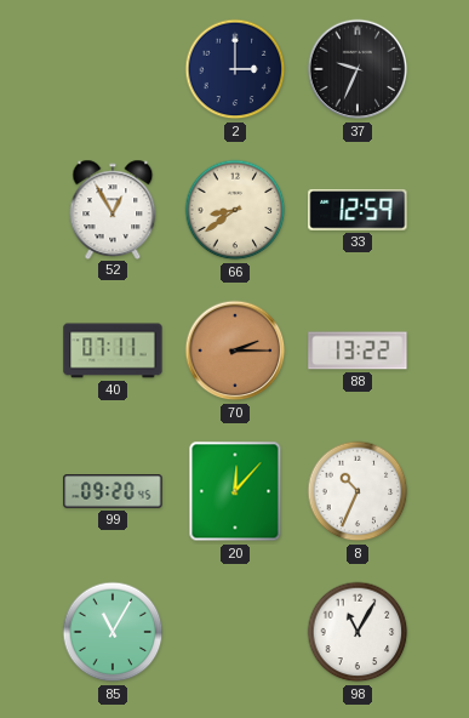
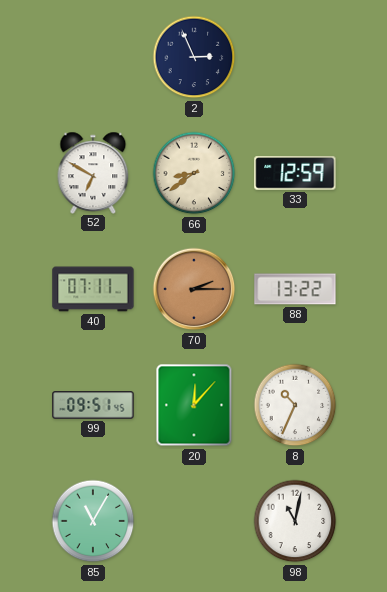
2: 3:00 -> 2:56 (194, 57)
37: 9:34 -> none (358, 69)
52: 12:55 -> 6:50 (93, 172)
99: 09:20 -> 09:51 (93, 405)
98: 11:05 -> 11:02 (295, 521)
